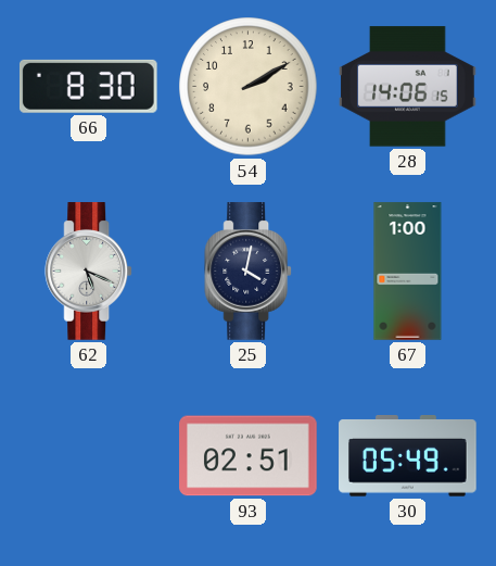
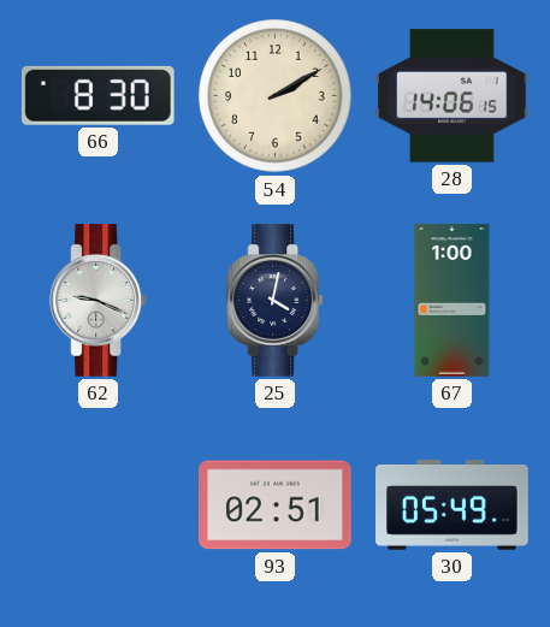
62: 5:19 -> 9:19 (99, 301)
